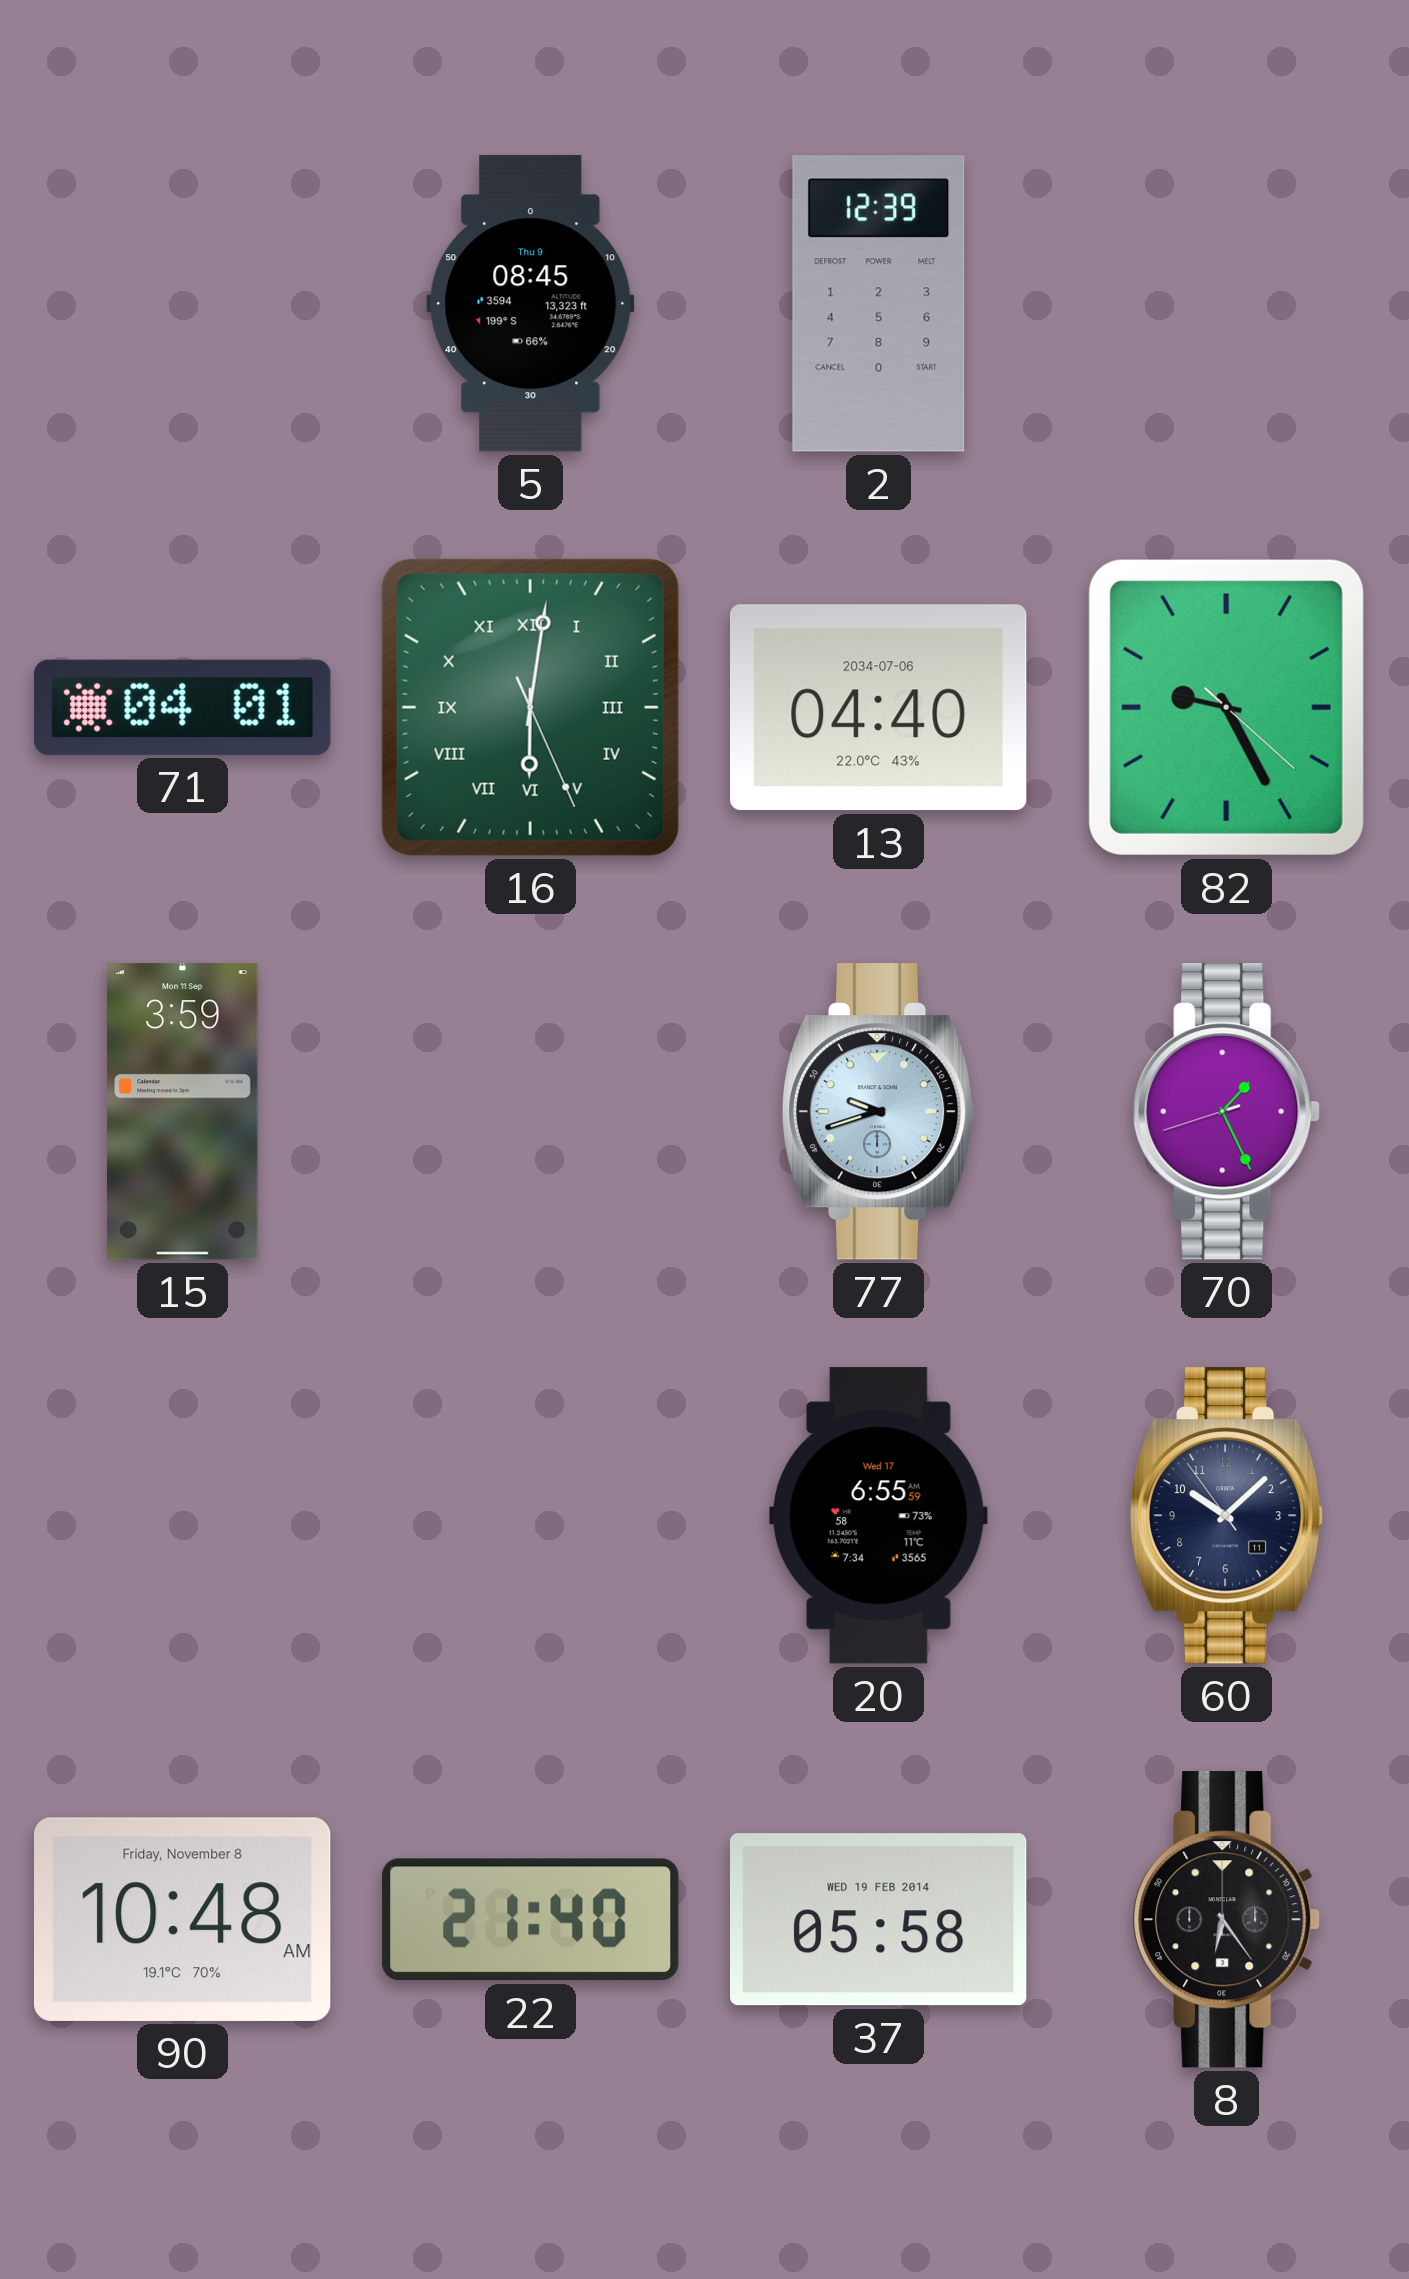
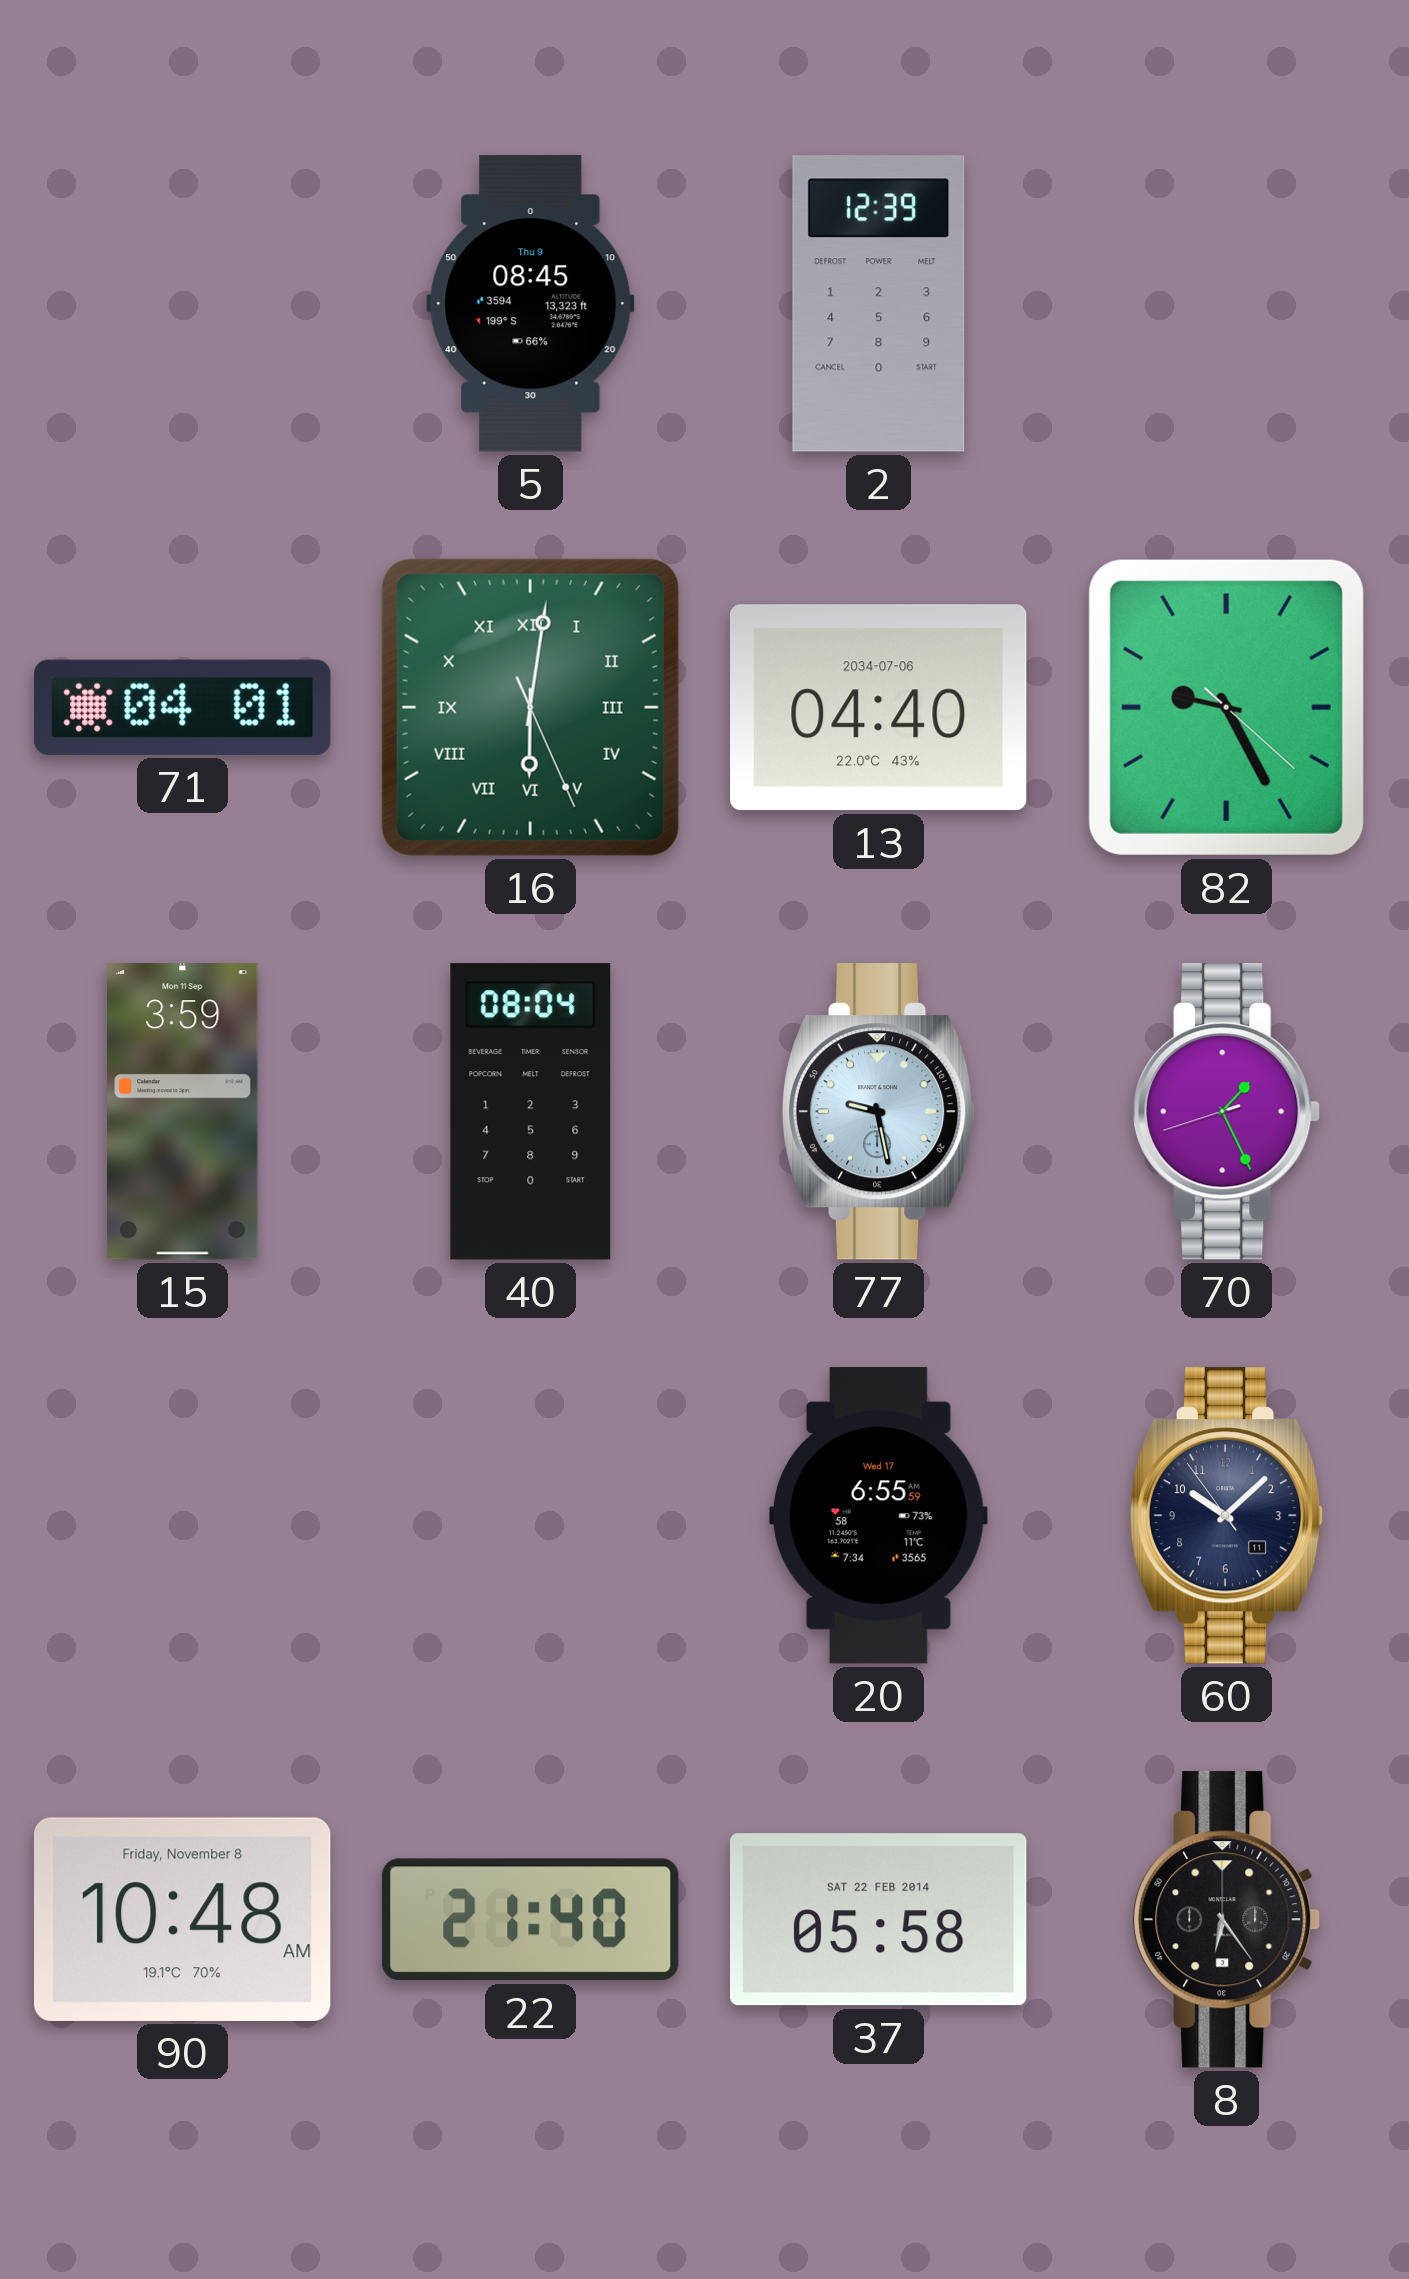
40: none -> 08:04 (531, 1112)
77: 9:42 -> 9:28 (879, 1112)
37 date: WED 19 FEB 2014 -> SAT 22 FEB 2014 (879, 1920)
